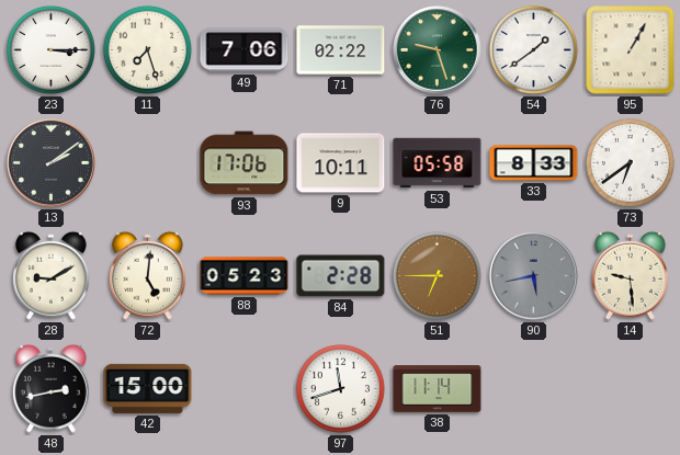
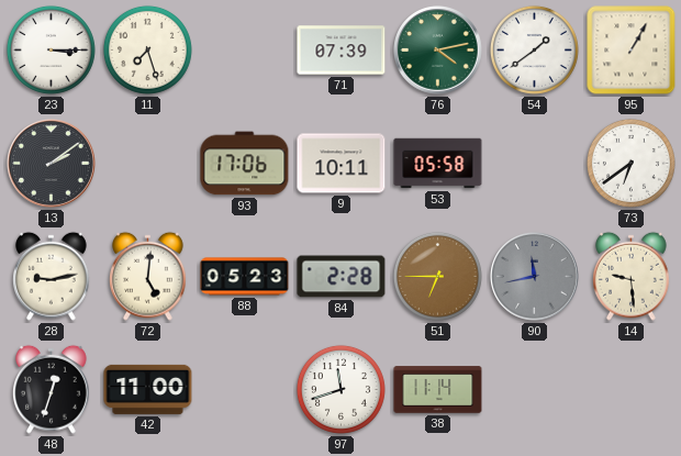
49: 7:06 -> none (245, 50)
71: 02:22 -> 07:39 (342, 51)
76: 9:27 -> 4:13 (438, 51)
33: 8:33 -> none (534, 163)
28: 9:10 -> 9:13 (52, 276)
90: 5:43 -> 11:43 (535, 277)
48: 2:43 -> 12:33 (52, 389)
42: 15:00 -> 11:00 (148, 389)
